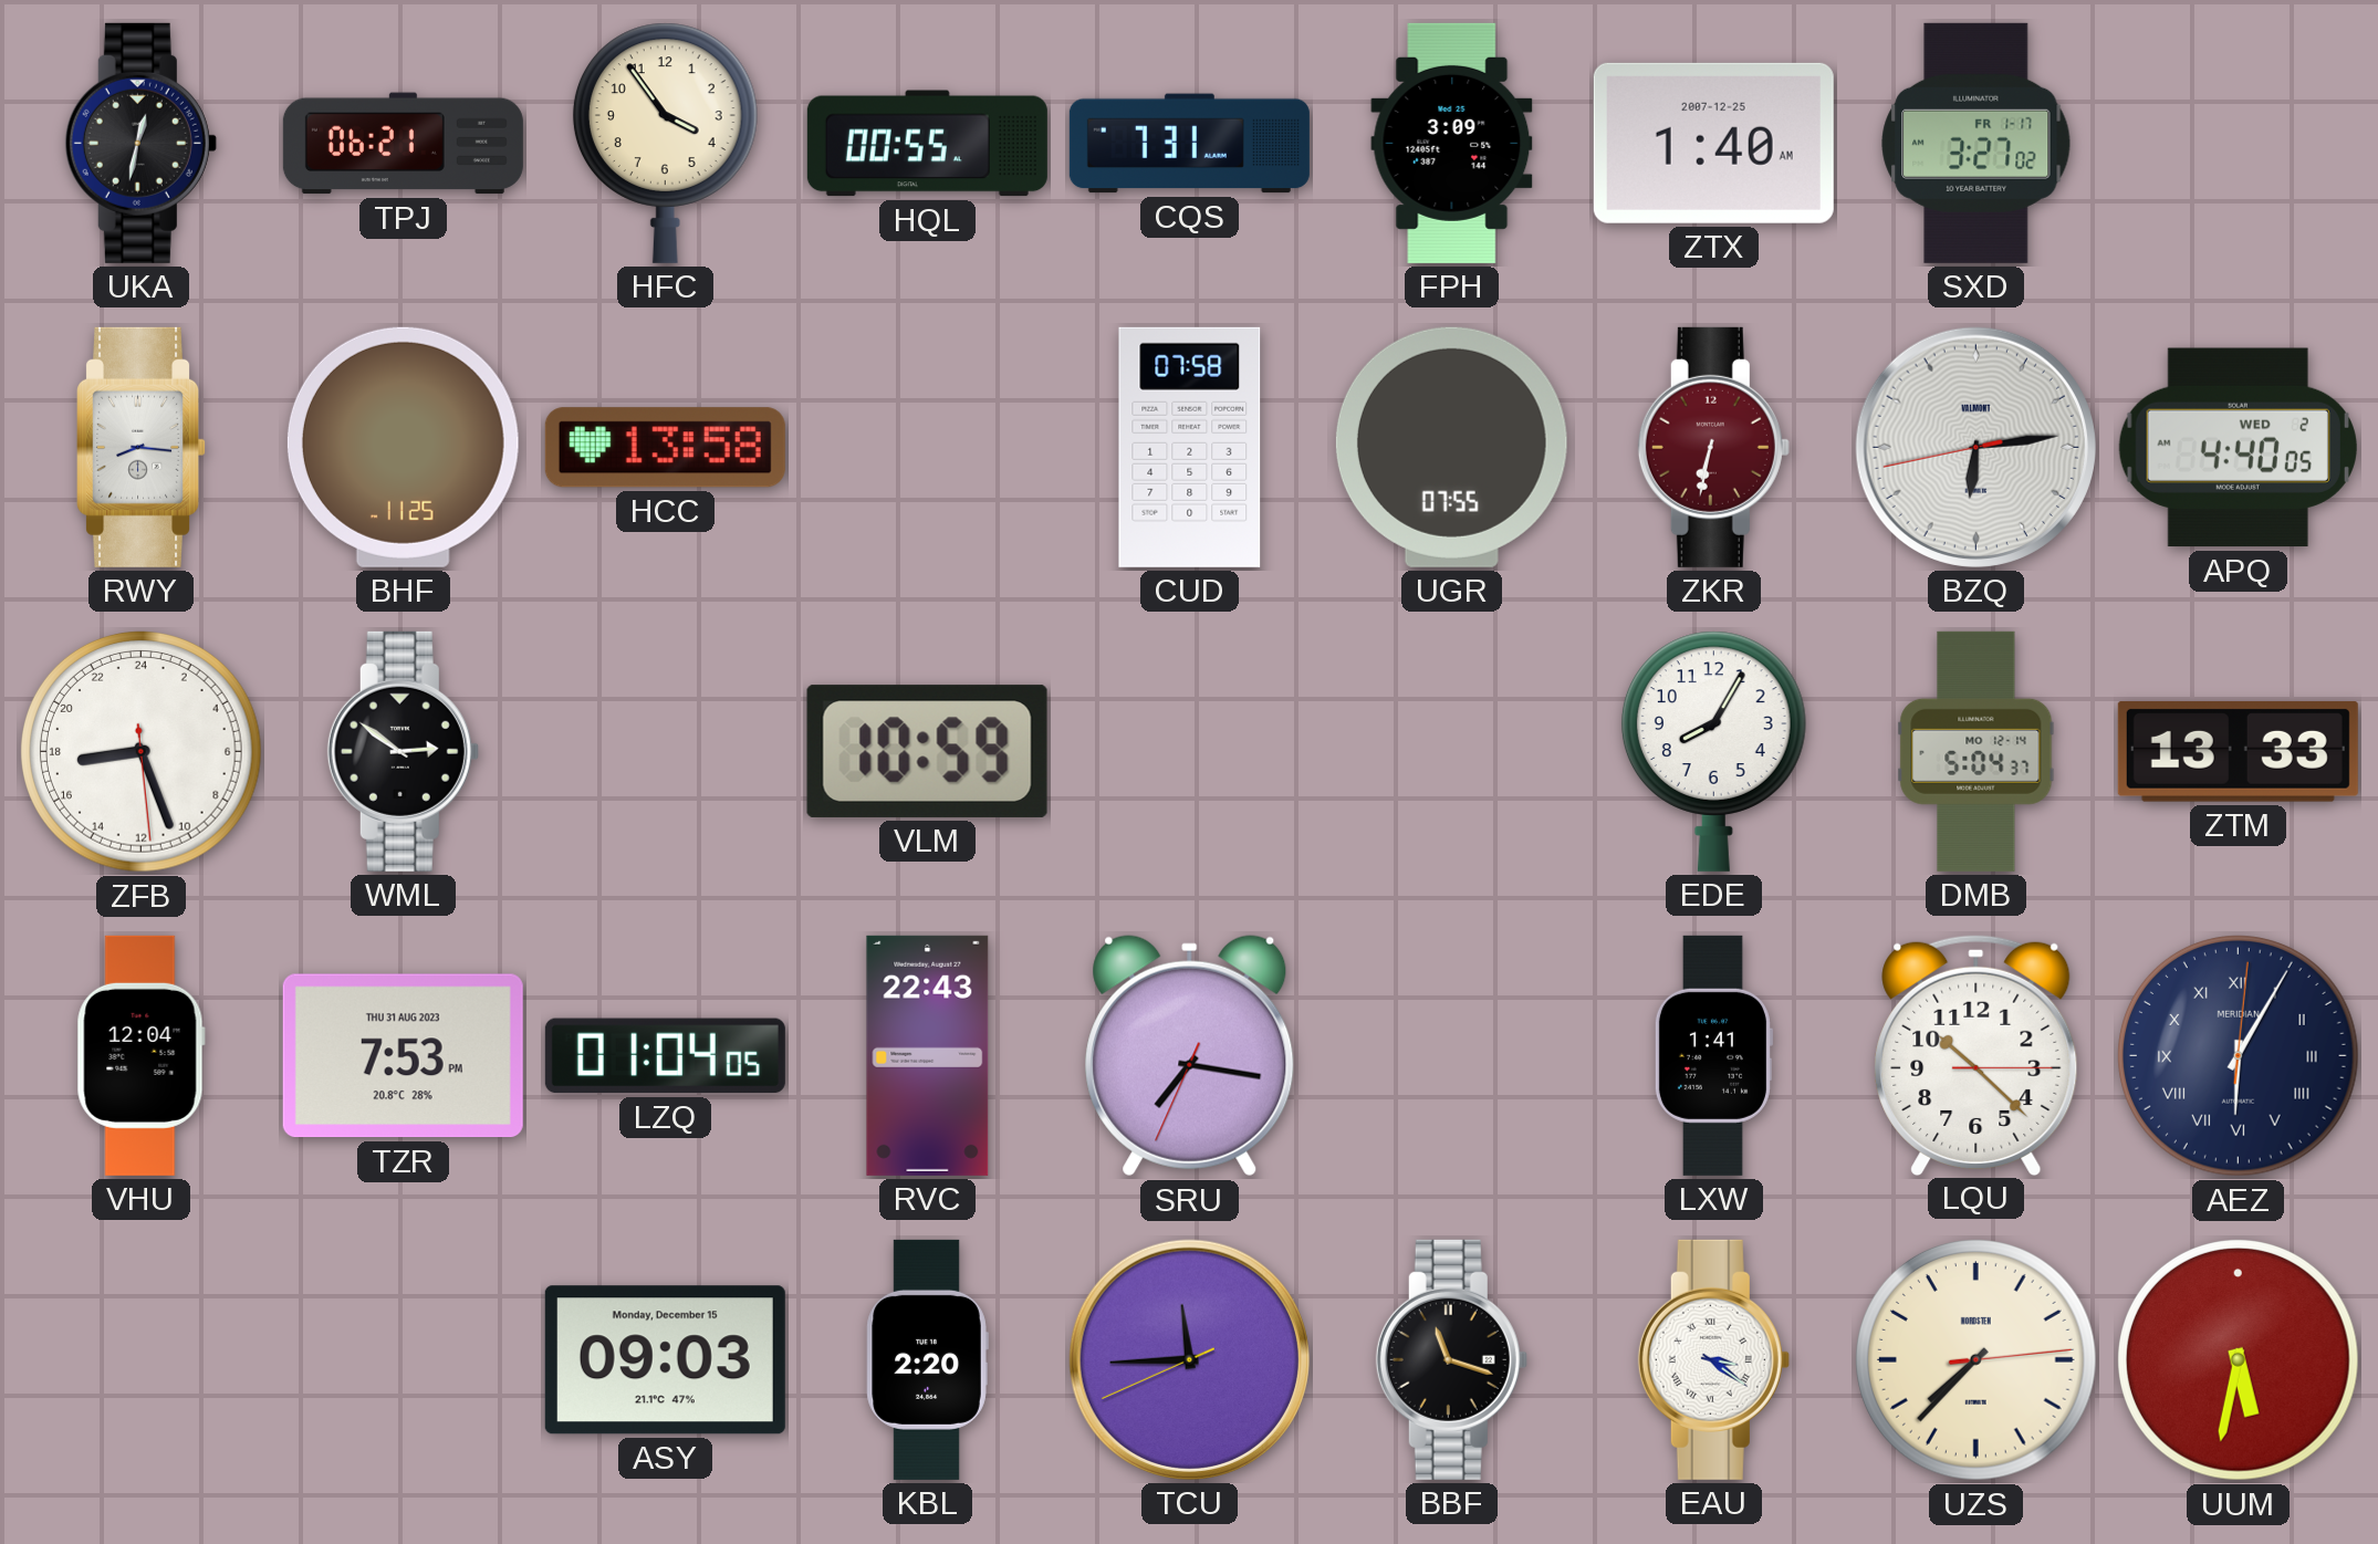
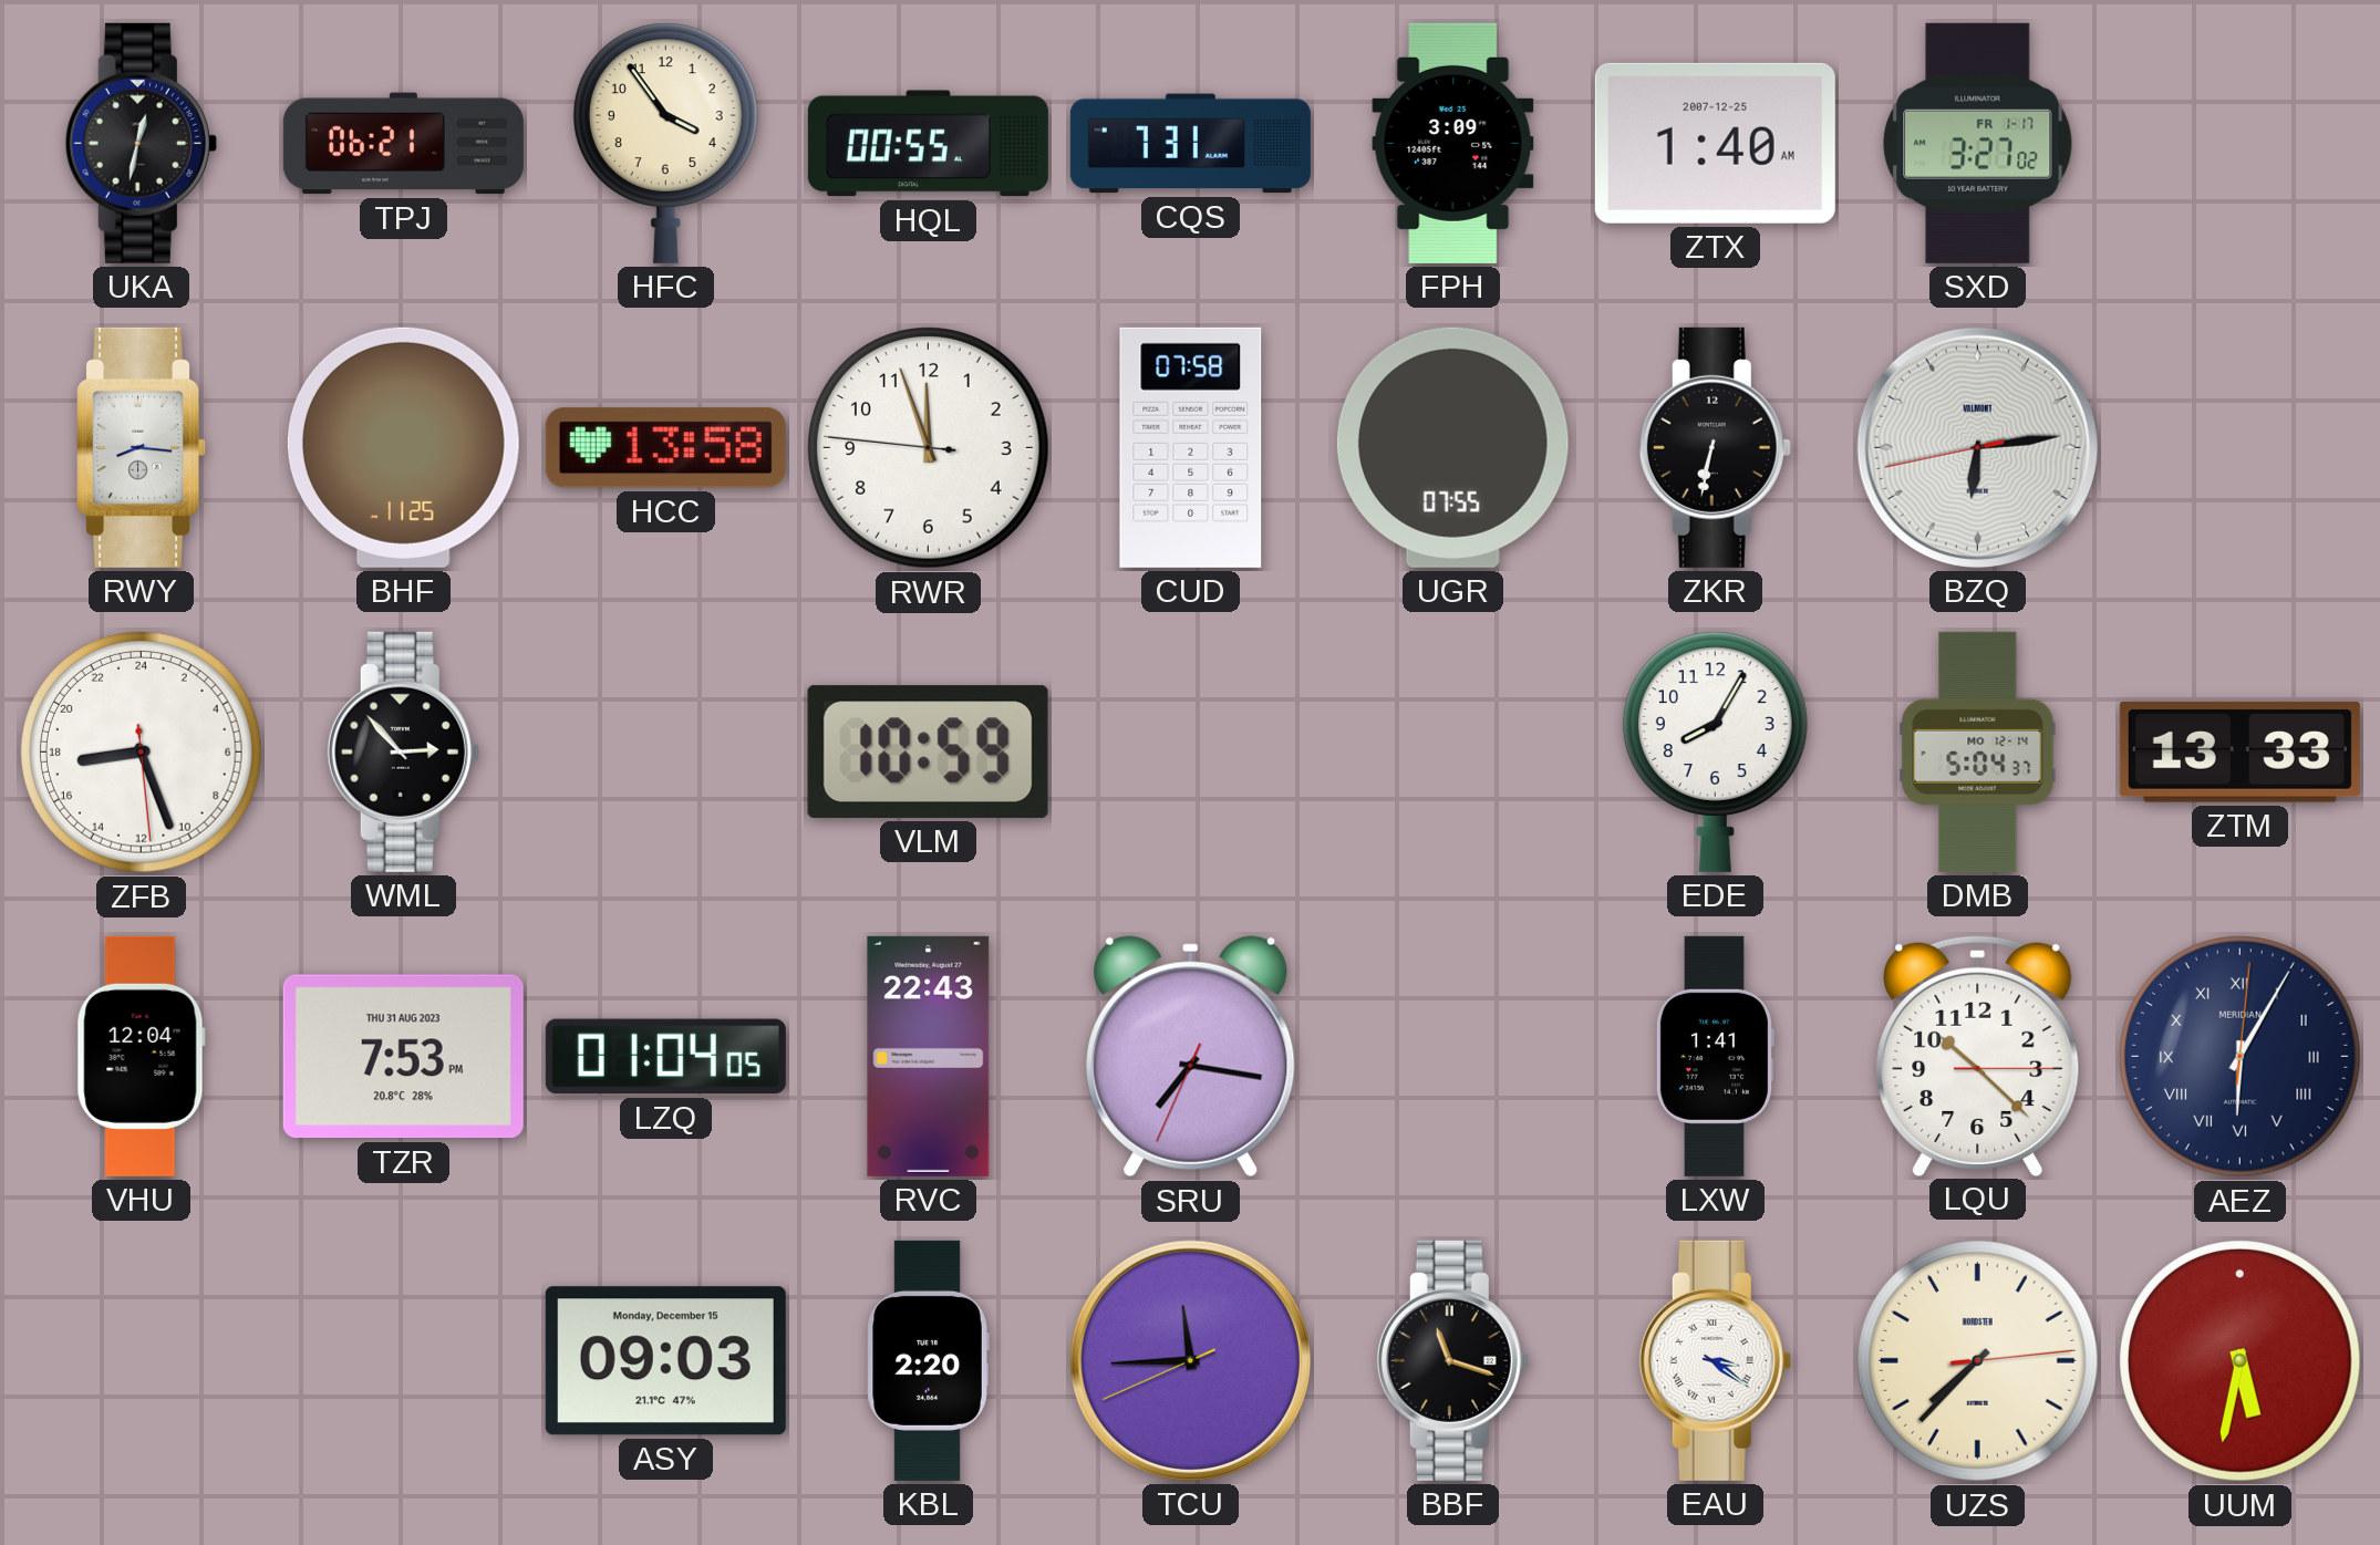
RWR: none -> 11:56 (929, 448)
ZKR dial: burgundy -> black (1715, 447)
APQ: 4:40 -> none (2238, 448)
WML: 2:51 -> 2:53 (403, 751)
